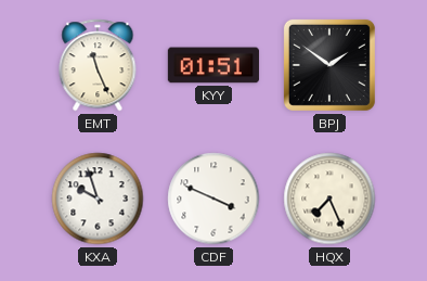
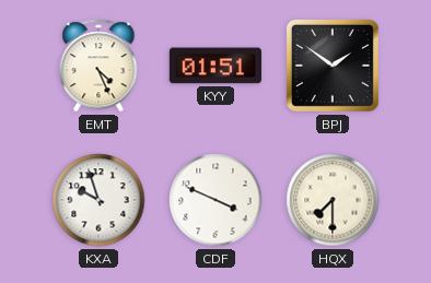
EMT: 11:26 -> 4:26 (98, 66)
HQX: 7:26 -> 7:30 (333, 200)
